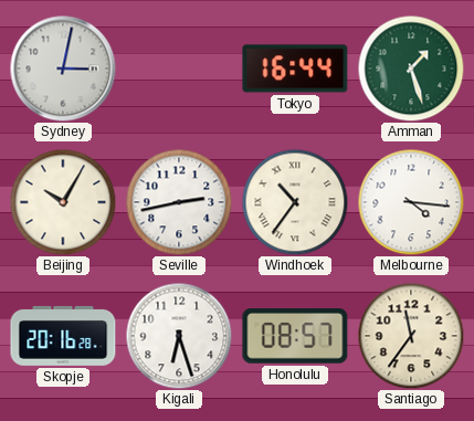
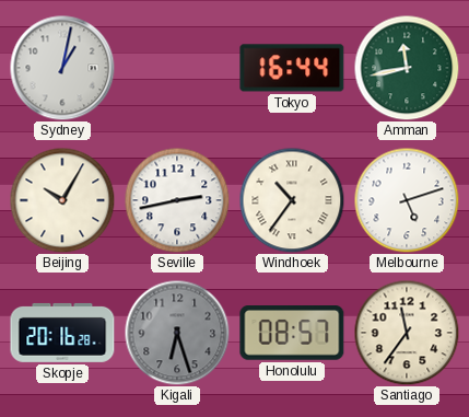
Sydney: 3:02 -> 1:02 (62, 68)
Amman: 1:27 -> 11:43 (407, 68)
Melbourne: 4:16 -> 5:12 (407, 200)
Kigali dial: white -> grey (177, 333)
